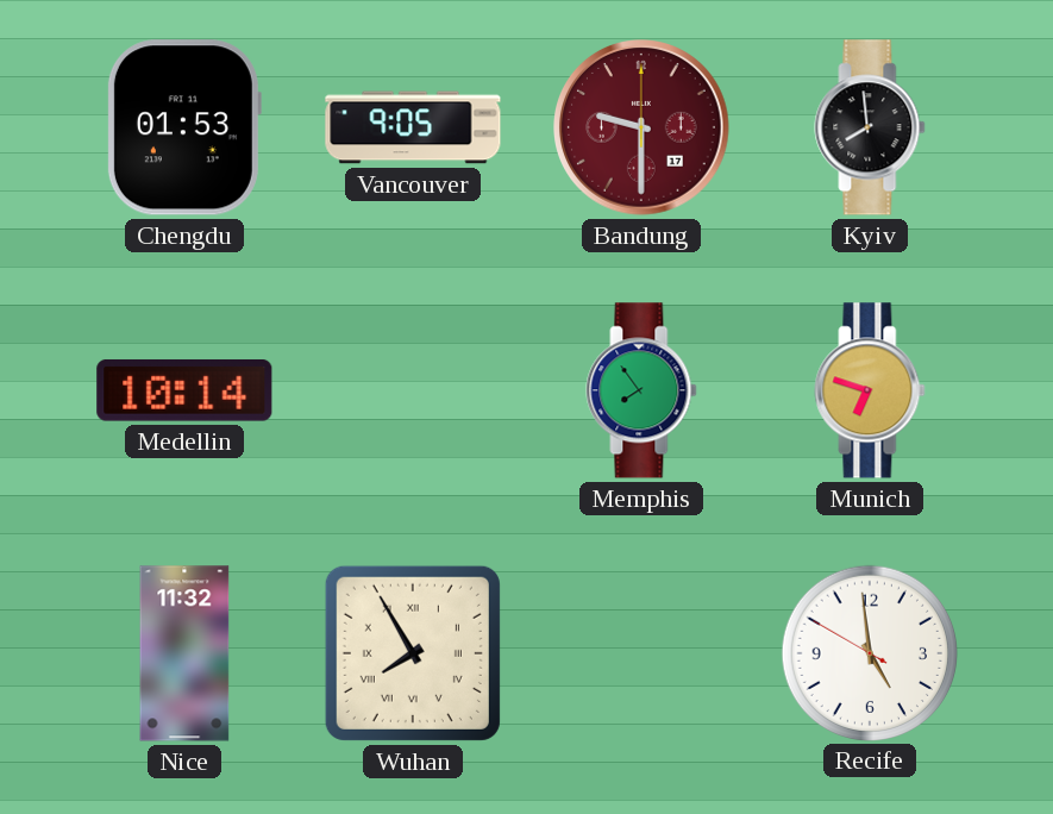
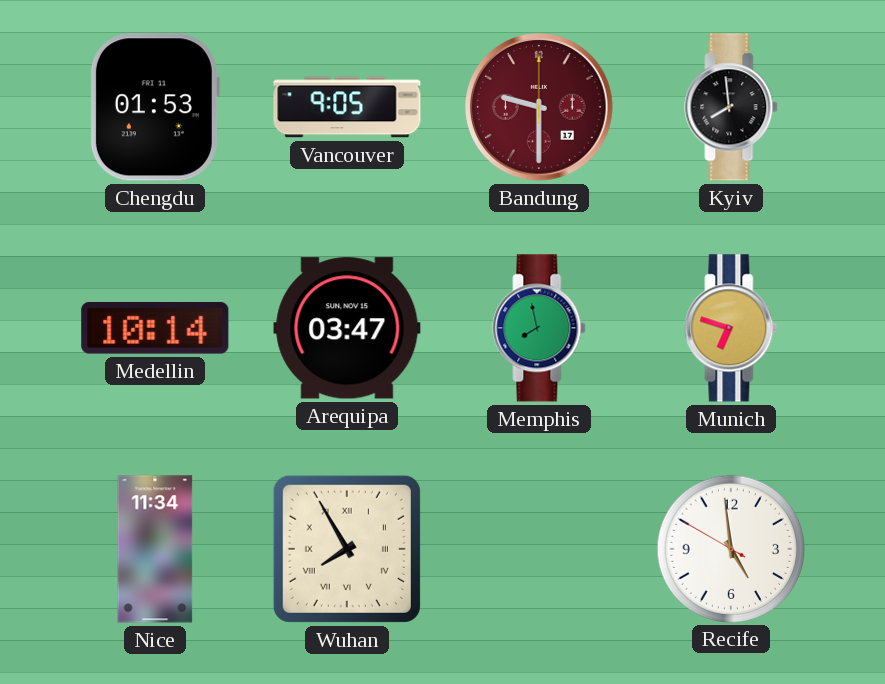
Arequipa: none -> 03:47 (347, 328)
Memphis: 7:54 -> 7:58 (539, 328)
Nice: 11:32 -> 11:34 (155, 549)
